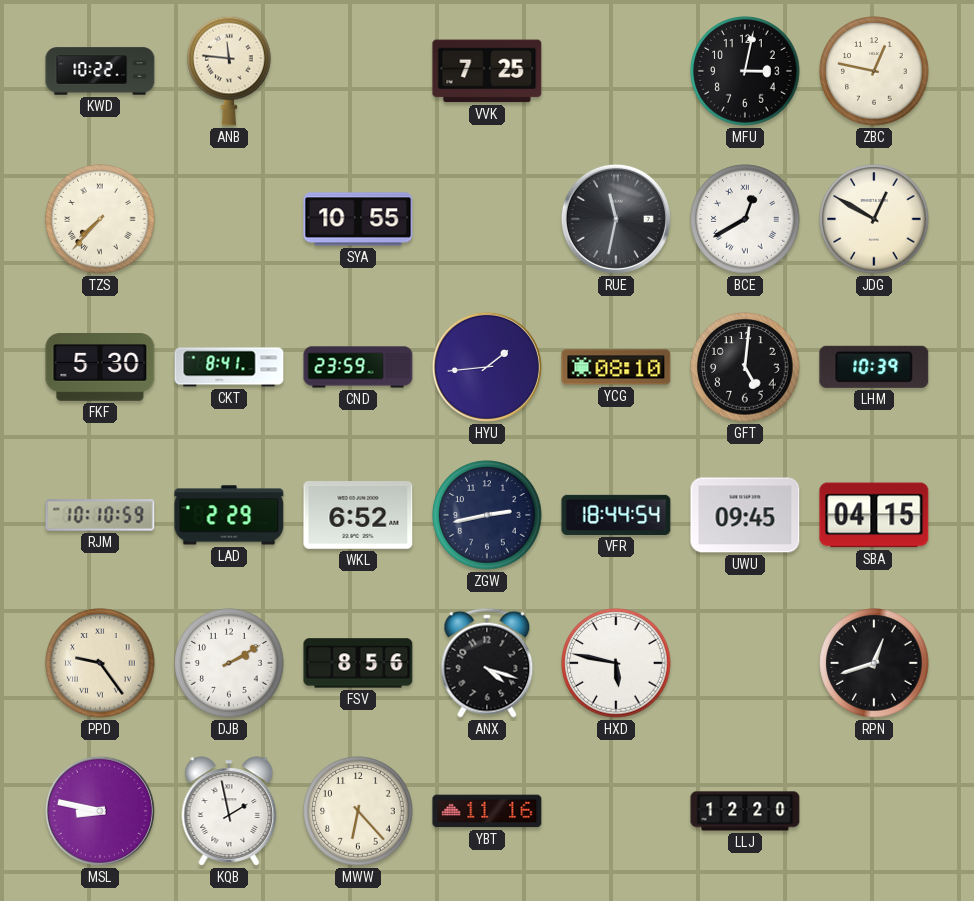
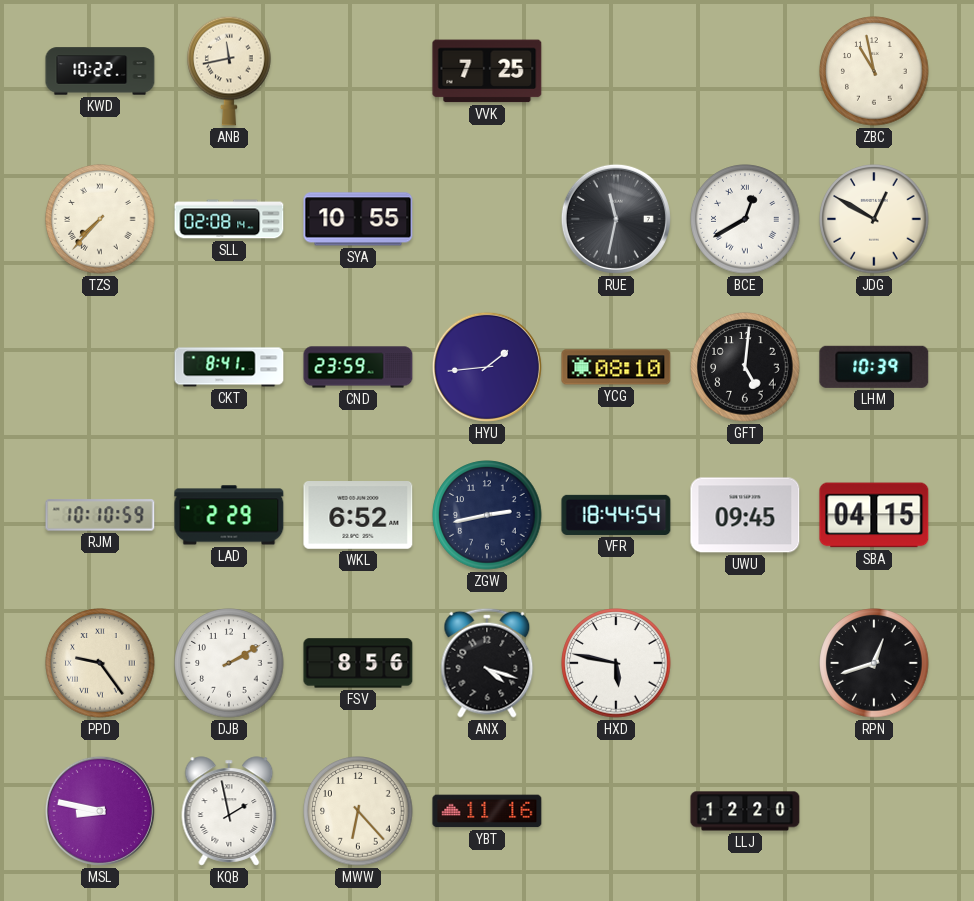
ANB: 11:46 -> 11:43 (229, 71)
MFU: 3:02 -> none (745, 71)
ZBC: 12:47 -> 10:58 (874, 71)
SLL: none -> 02:08 (229, 219)
FKF: 5:30 -> none (100, 368)
